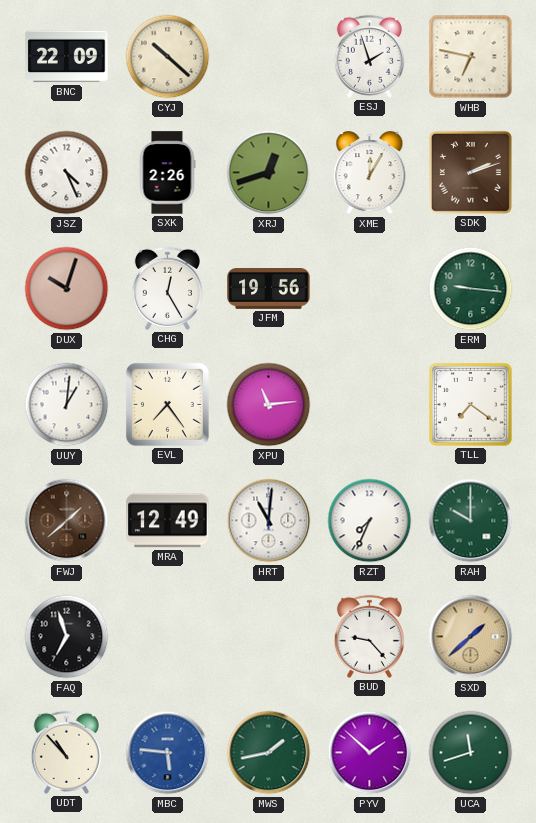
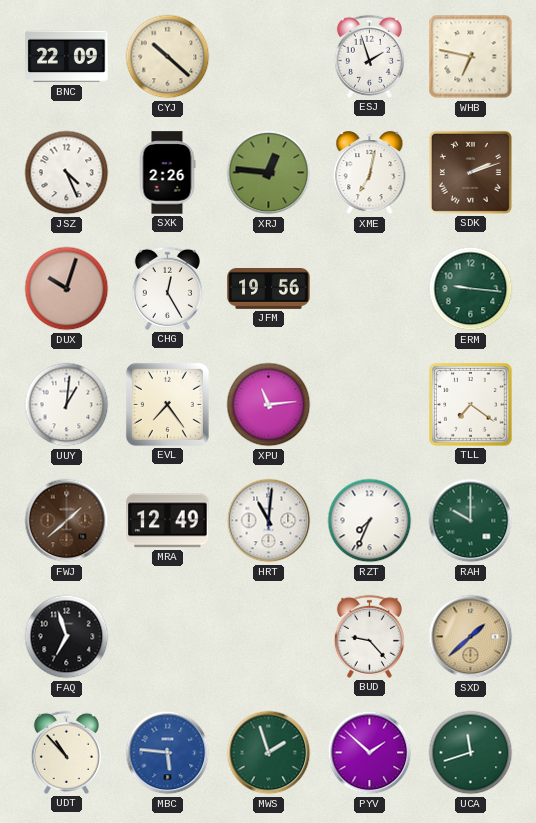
XRJ: 12:42 -> 12:46 (269, 173)
XME: 12:05 -> 7:02 (370, 173)
MWS: 1:43 -> 1:57 (269, 753)
